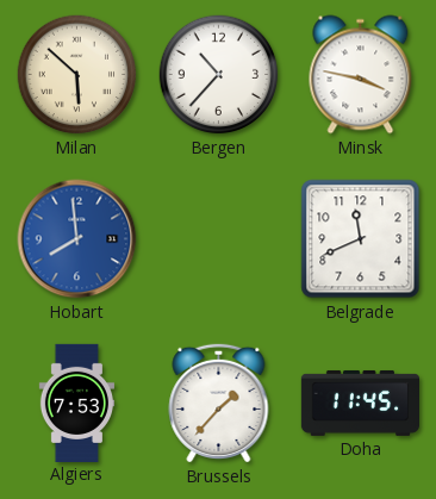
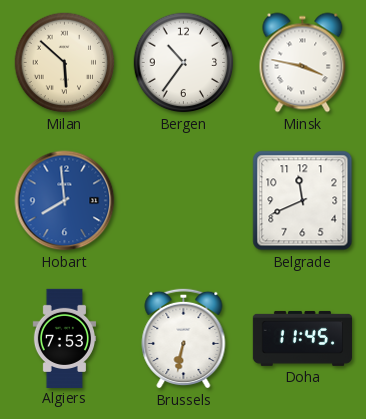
Bergen: 10:37 -> 10:36 (184, 63)
Brussels: 1:37 -> 6:32 (184, 338)
